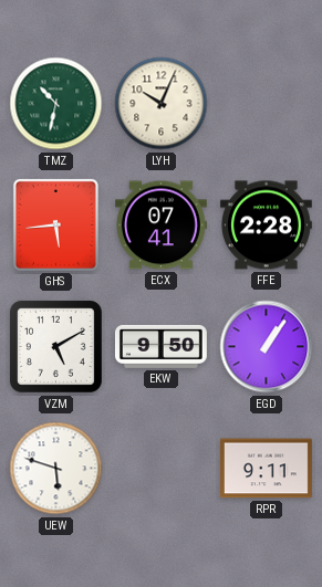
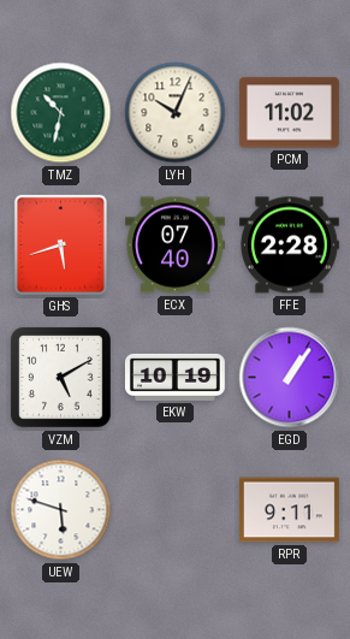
PCM: none -> 11:02 (289, 113)
GHS: 5:44 -> 5:42 (60, 244)
ECX: 07:41 -> 07:40 (174, 245)
EKW: 9:50 -> 10:19 (174, 377)
